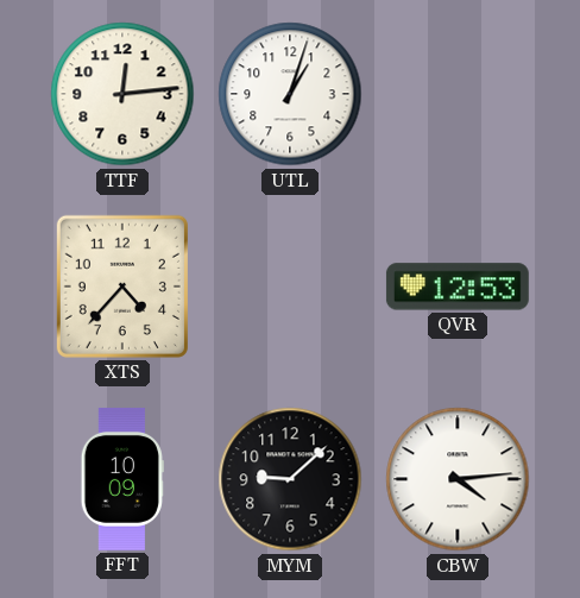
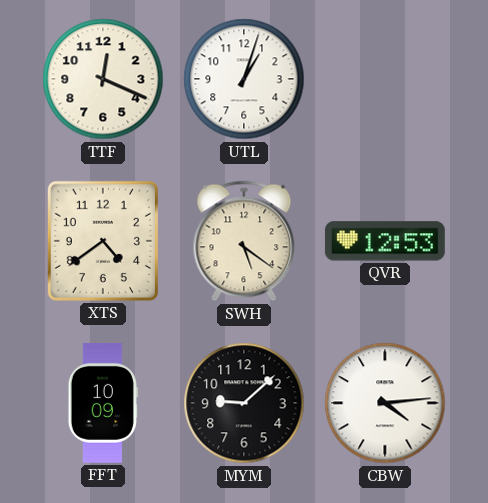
TTF: 12:14 -> 12:19 (103, 79)
XTS: 4:37 -> 4:39 (103, 241)
SWH: none -> 5:21 (244, 241)
